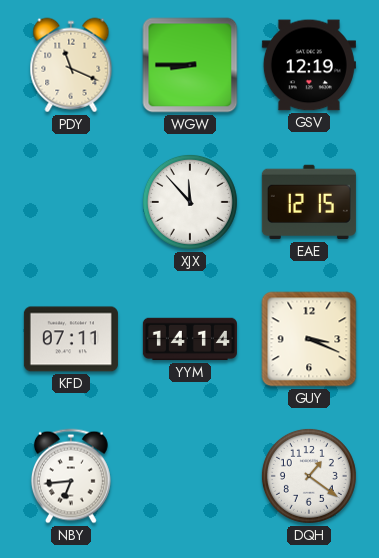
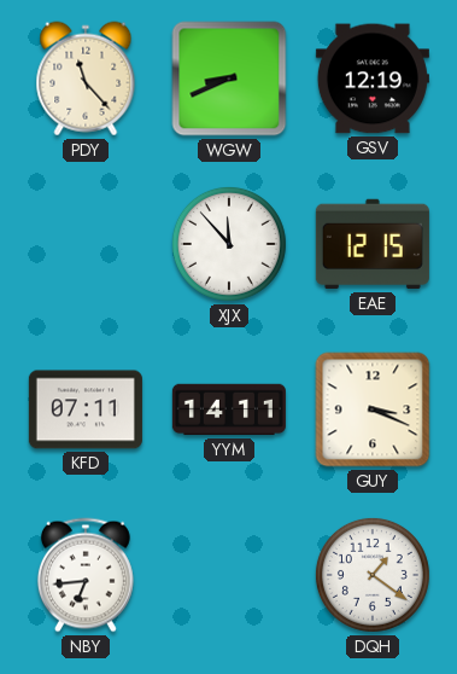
PDY: 11:19 -> 11:23 (86, 79)
WGW: 8:45 -> 8:41 (229, 79)
YYM: 14:14 -> 14:11 (229, 409)
